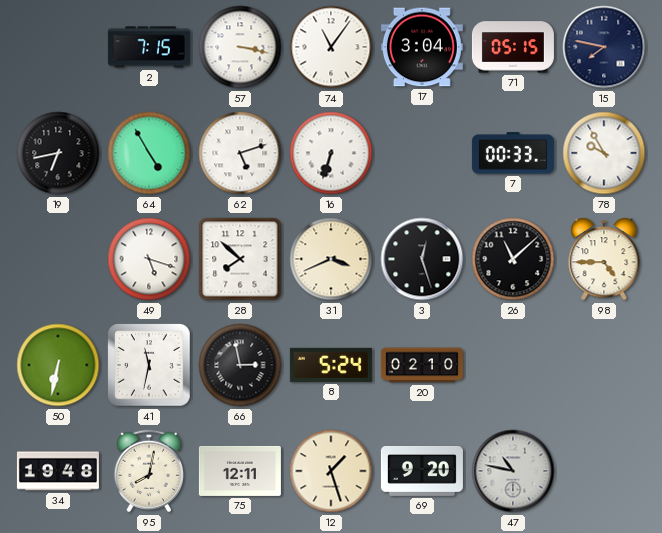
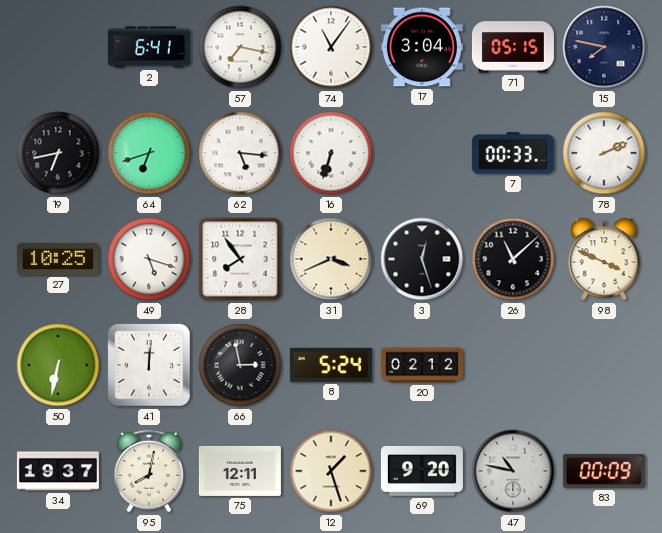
2: 7:15 -> 6:41 (149, 47)
57: 3:17 -> 7:17 (240, 47)
64: 4:55 -> 6:42 (149, 153)
62: 5:12 -> 5:16 (240, 153)
78: 9:55 -> 2:11 (604, 153)
27: none -> 10:25 (58, 259)
28: 7:52 -> 7:54 (240, 259)
98: 4:45 -> 3:49 (604, 260)
41: 11:32 -> 12:01 (149, 365)
20: 02:10 -> 02:12 (422, 365)
34: 19:48 -> 19:37 (58, 471)
83: none -> 00:09 (604, 471)
